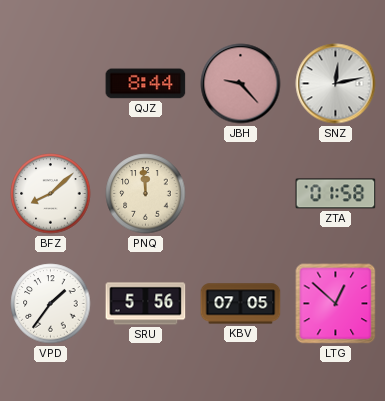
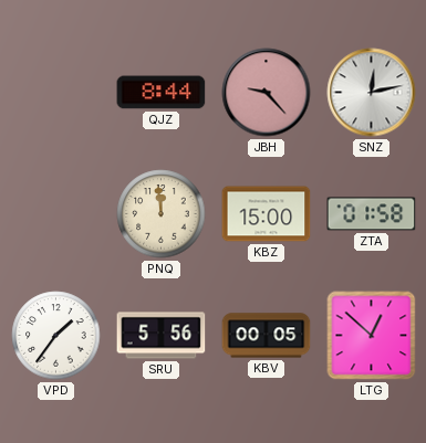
BFZ: 8:08 -> none (51, 194)
KBZ: none -> 15:00 (267, 214)
KBV: 07:05 -> 00:05 (267, 336)
